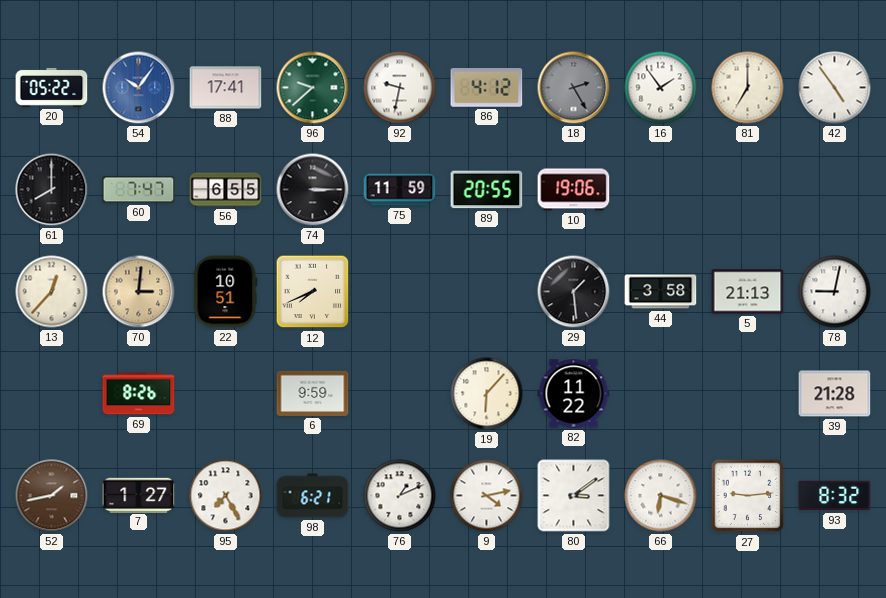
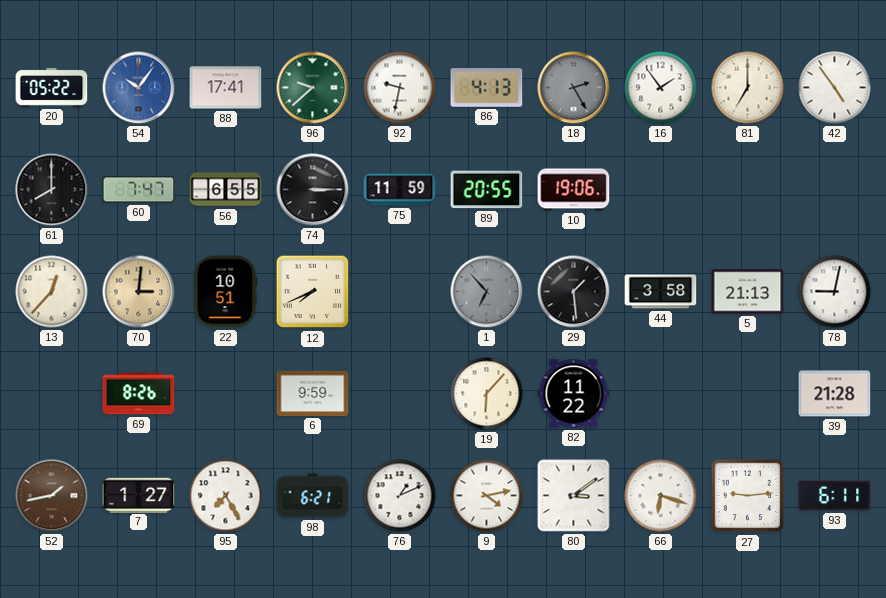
86: 4:12 -> 4:13 (487, 88)
1: none -> 6:53 (487, 292)
93: 8:32 -> 6:11 (835, 496)
